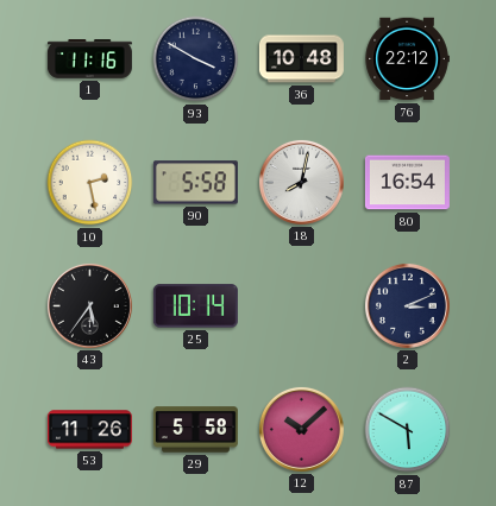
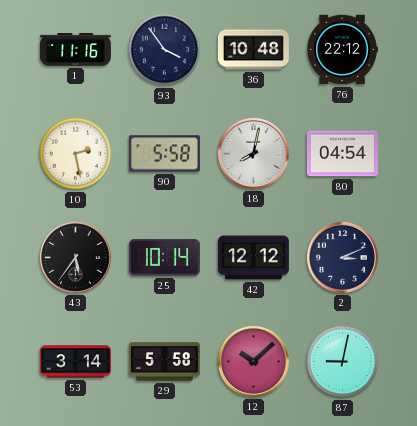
93: 3:50 -> 3:54 (165, 50)
80: 16:54 -> 04:54 (342, 154)
42: none -> 12:12 (253, 258)
53: 11:26 -> 3:14 (75, 362)
87: 5:50 -> 9:02 (343, 362)
